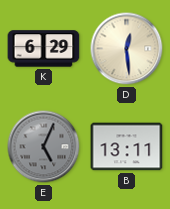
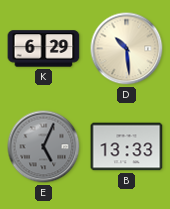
D: 12:29 -> 10:29 (127, 49)
B: 13:11 -> 13:33 (127, 147)
